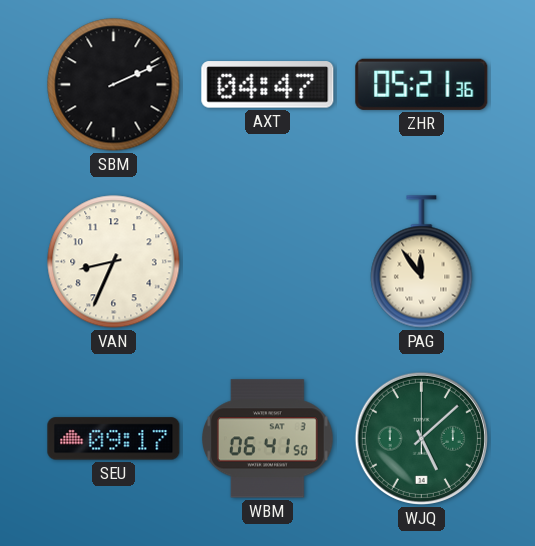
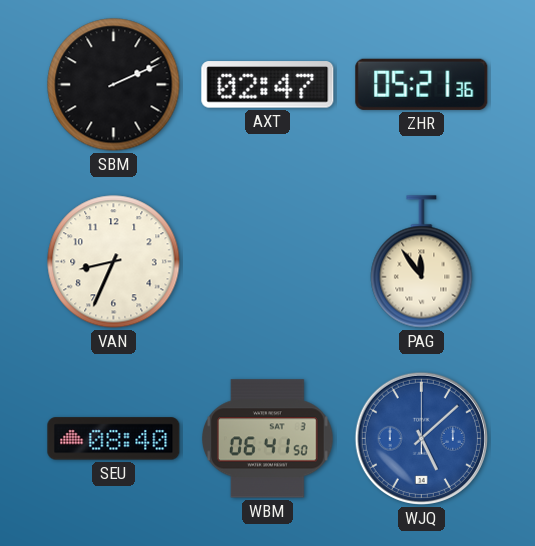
AXT: 04:47 -> 02:47 (268, 85)
SEU: 09:17 -> 08:40 (114, 439)
WJQ dial: green -> blue (421, 438)
